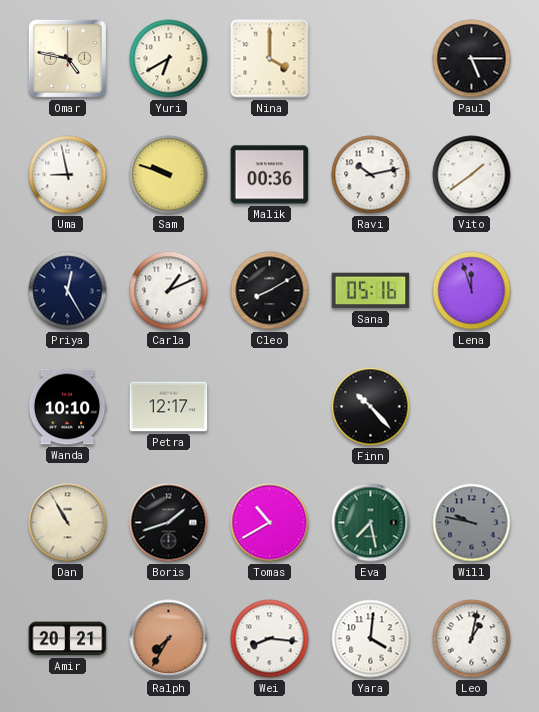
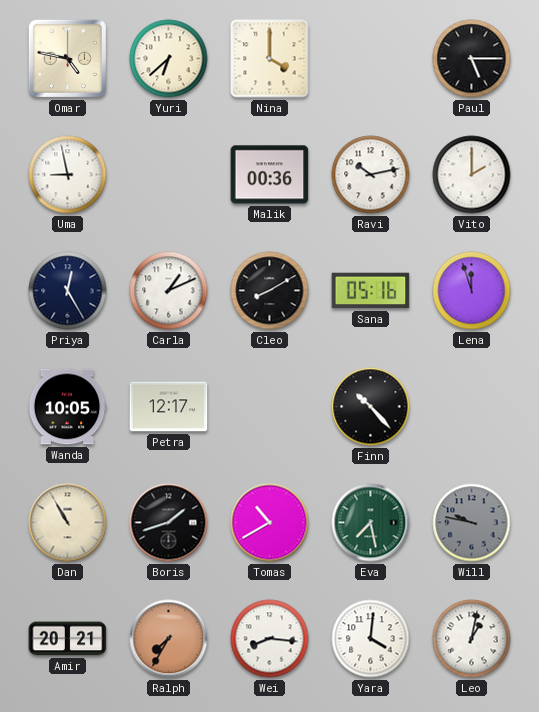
Yuri: 6:40 -> 6:38 (169, 59)
Sam: 9:48 -> none (169, 175)
Vito: 1:39 -> 2:00 (472, 175)
Wanda: 10:10 -> 10:05 (67, 407)
